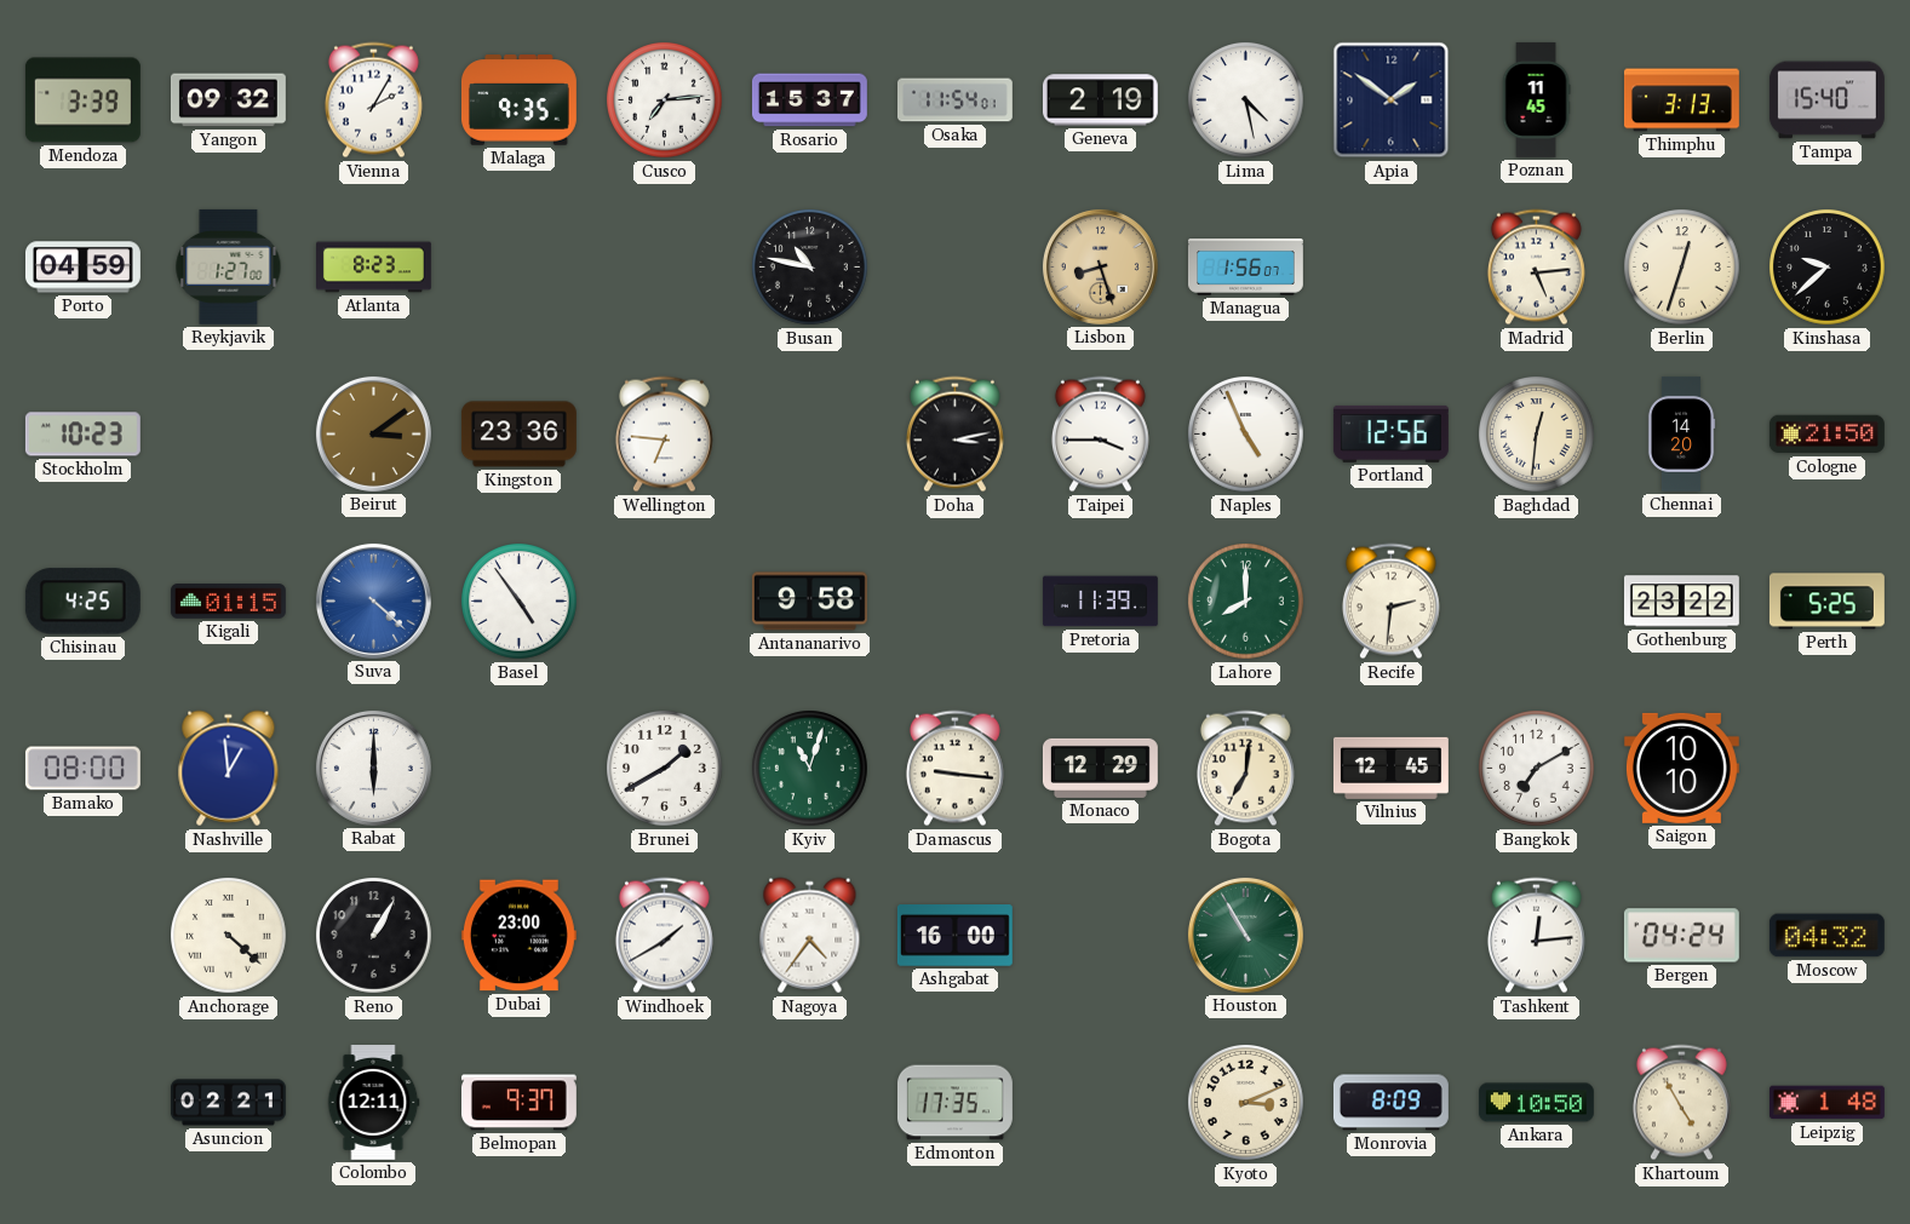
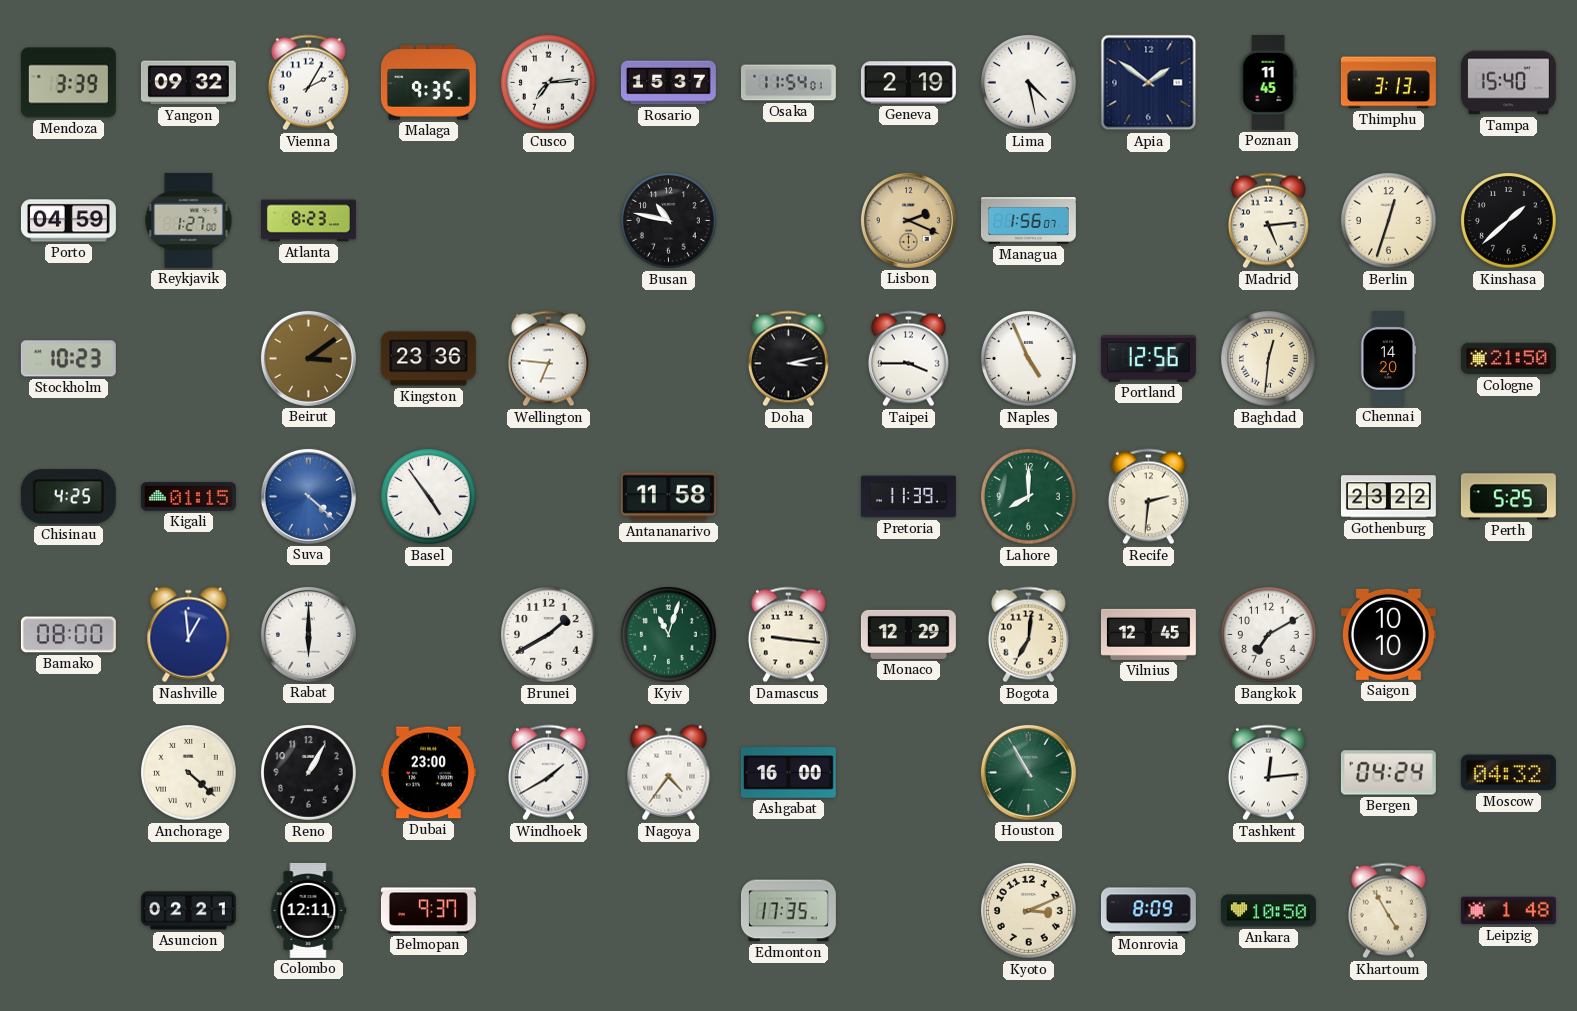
Lisbon: 8:27 -> 2:19 (908, 220)
Kinshasa: 9:38 -> 1:38 (1509, 221)
Antananarivo: 9:58 -> 11:58 (668, 497)
